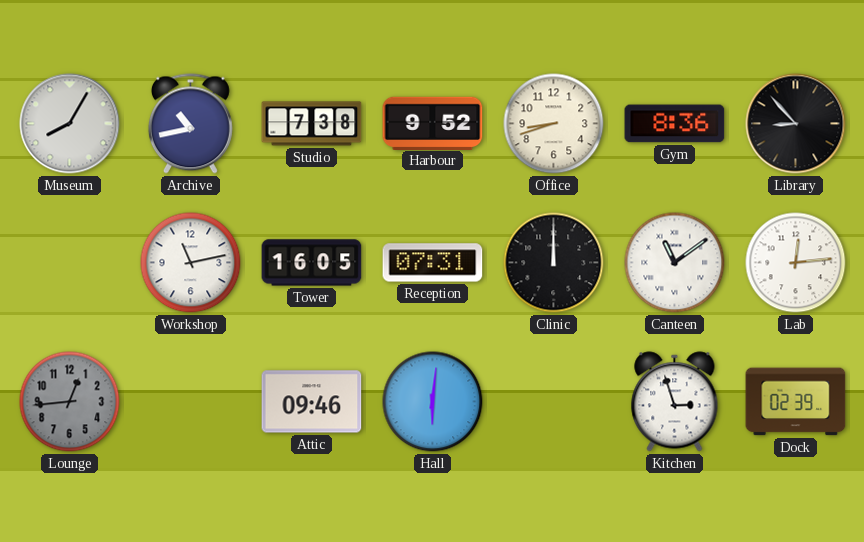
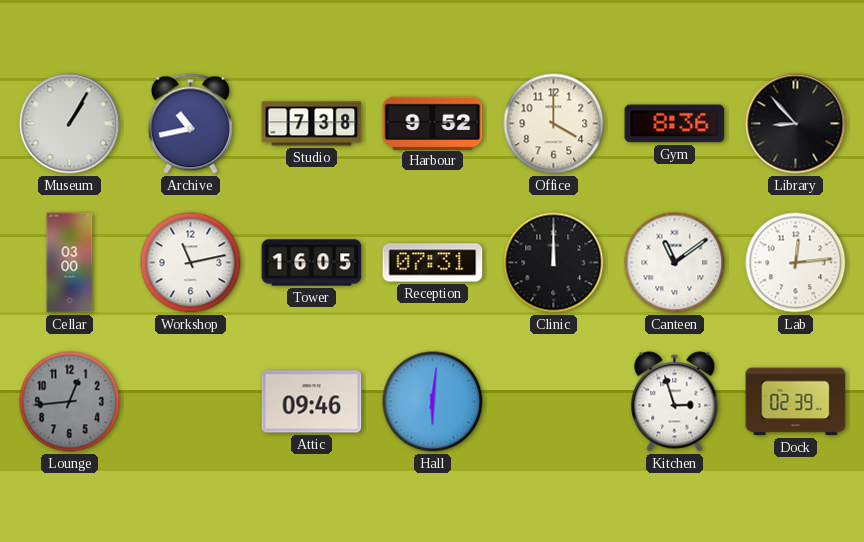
Museum: 8:05 -> 1:05 (70, 124)
Office: 8:42 -> 4:00 (554, 124)
Cellar: none -> 03:00 (70, 263)
